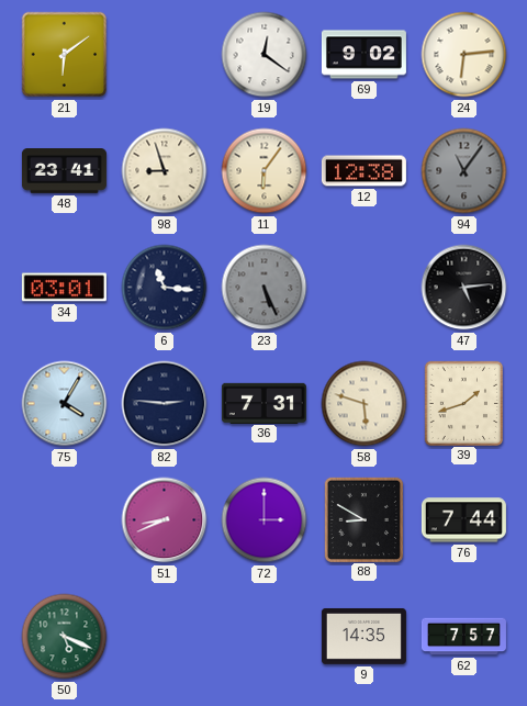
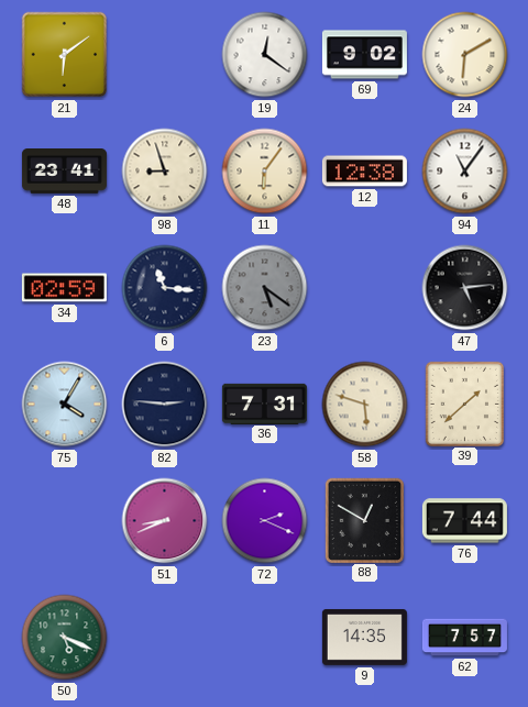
24: 6:14 -> 6:10 (465, 55)
94 dial: grey -> white (465, 172)
34: 03:01 -> 02:59 (64, 288)
23: 5:26 -> 5:21 (265, 288)
39: 1:42 -> 1:38 (464, 404)
72: 3:00 -> 2:19 (265, 521)
88: 8:50 -> 12:50 (364, 520)
